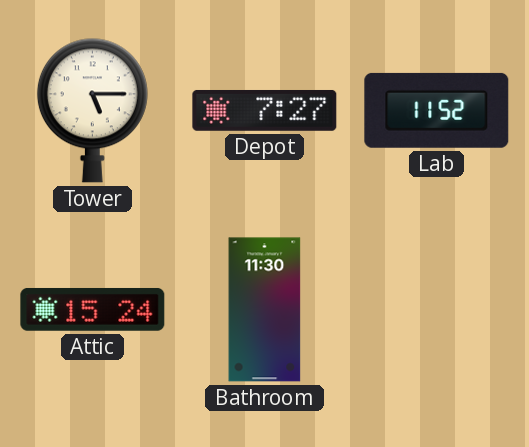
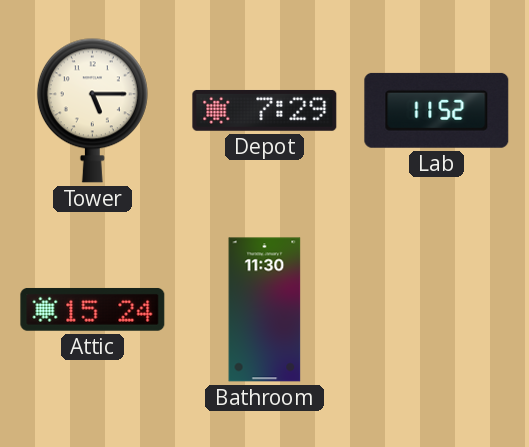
Depot: 7:27 -> 7:29 (265, 111)
